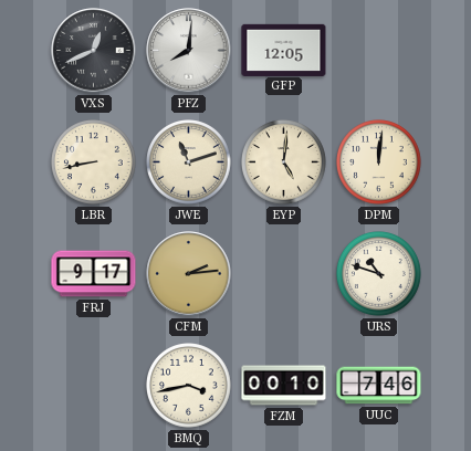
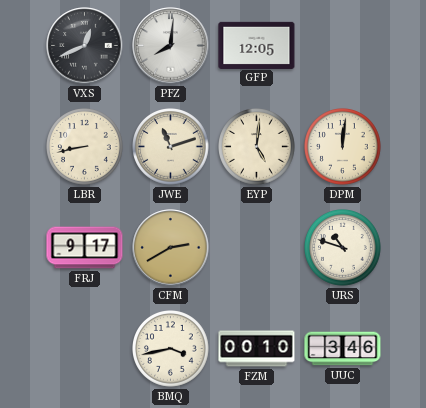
CFM: 2:14 -> 2:40 (171, 248)
UUC: 7:46 -> 3:46 (343, 349)
